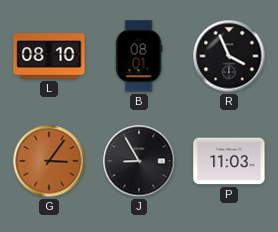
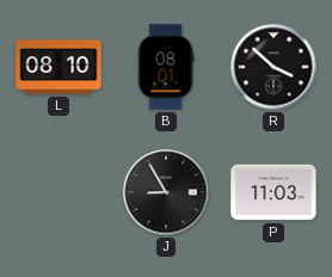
R: 3:56 -> 3:52 (273, 67)
G: 3:06 -> none (49, 161)
